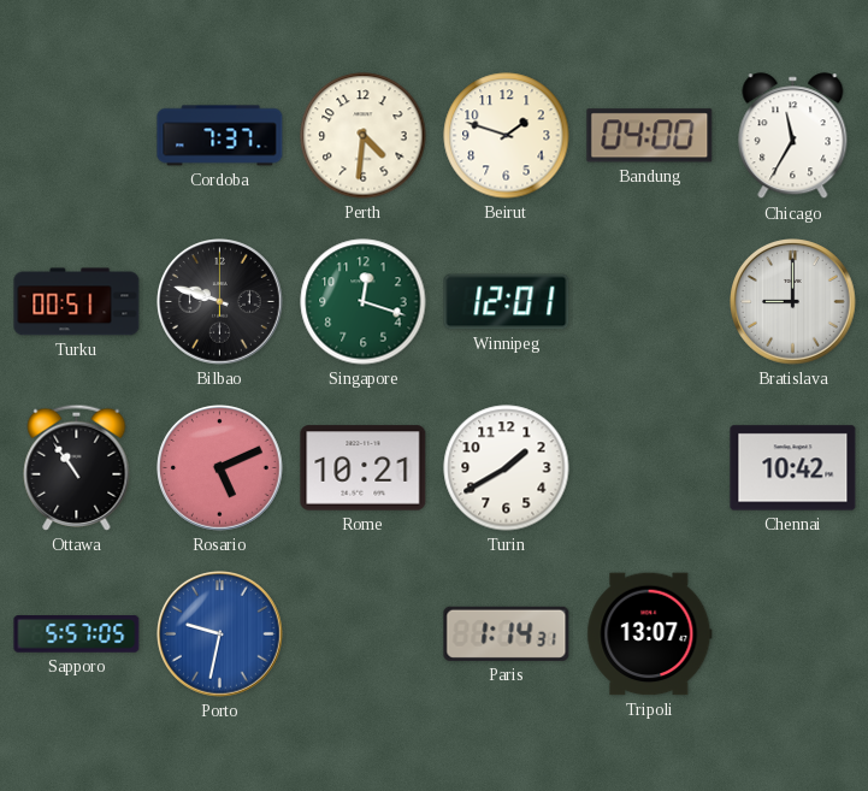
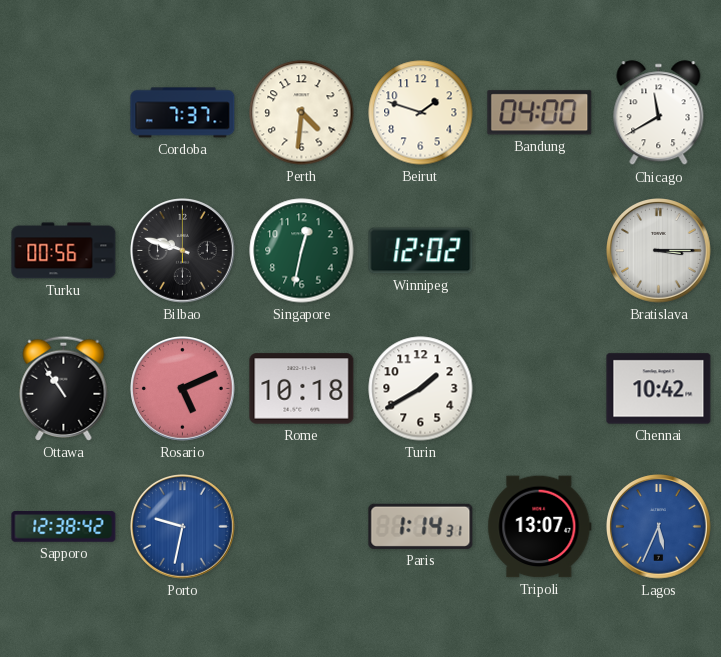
Chicago: 11:35 -> 11:40 (659, 113)
Turku: 00:51 -> 00:56 (64, 251)
Singapore: 12:18 -> 12:32 (302, 251)
Winnipeg: 12:01 -> 12:02 (421, 251)
Bratislava: 9:00 -> 3:15 (659, 251)
Rome: 10:21 -> 10:18 (302, 389)
Sapporo: 5:57 -> 12:38 (64, 527)
Lagos: none -> 5:34 (659, 527)
